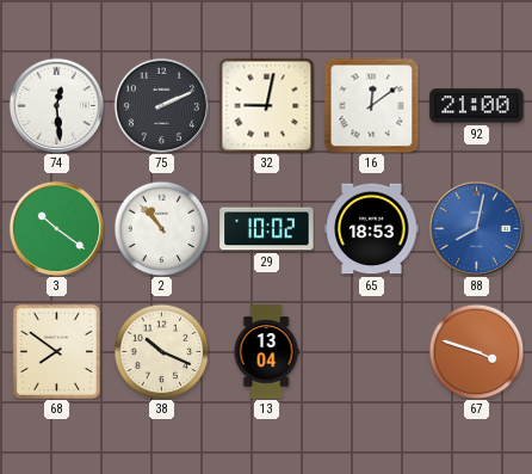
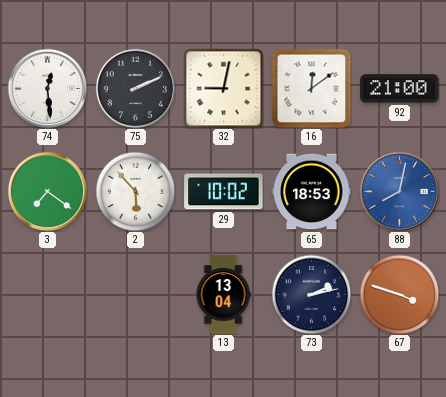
3: 10:21 -> 7:21 (47, 191)
2: 10:53 -> 5:53 (135, 191)
68: 7:51 -> none (56, 351)
38: 10:19 -> none (161, 351)
73: none -> 2:13 (311, 294)
